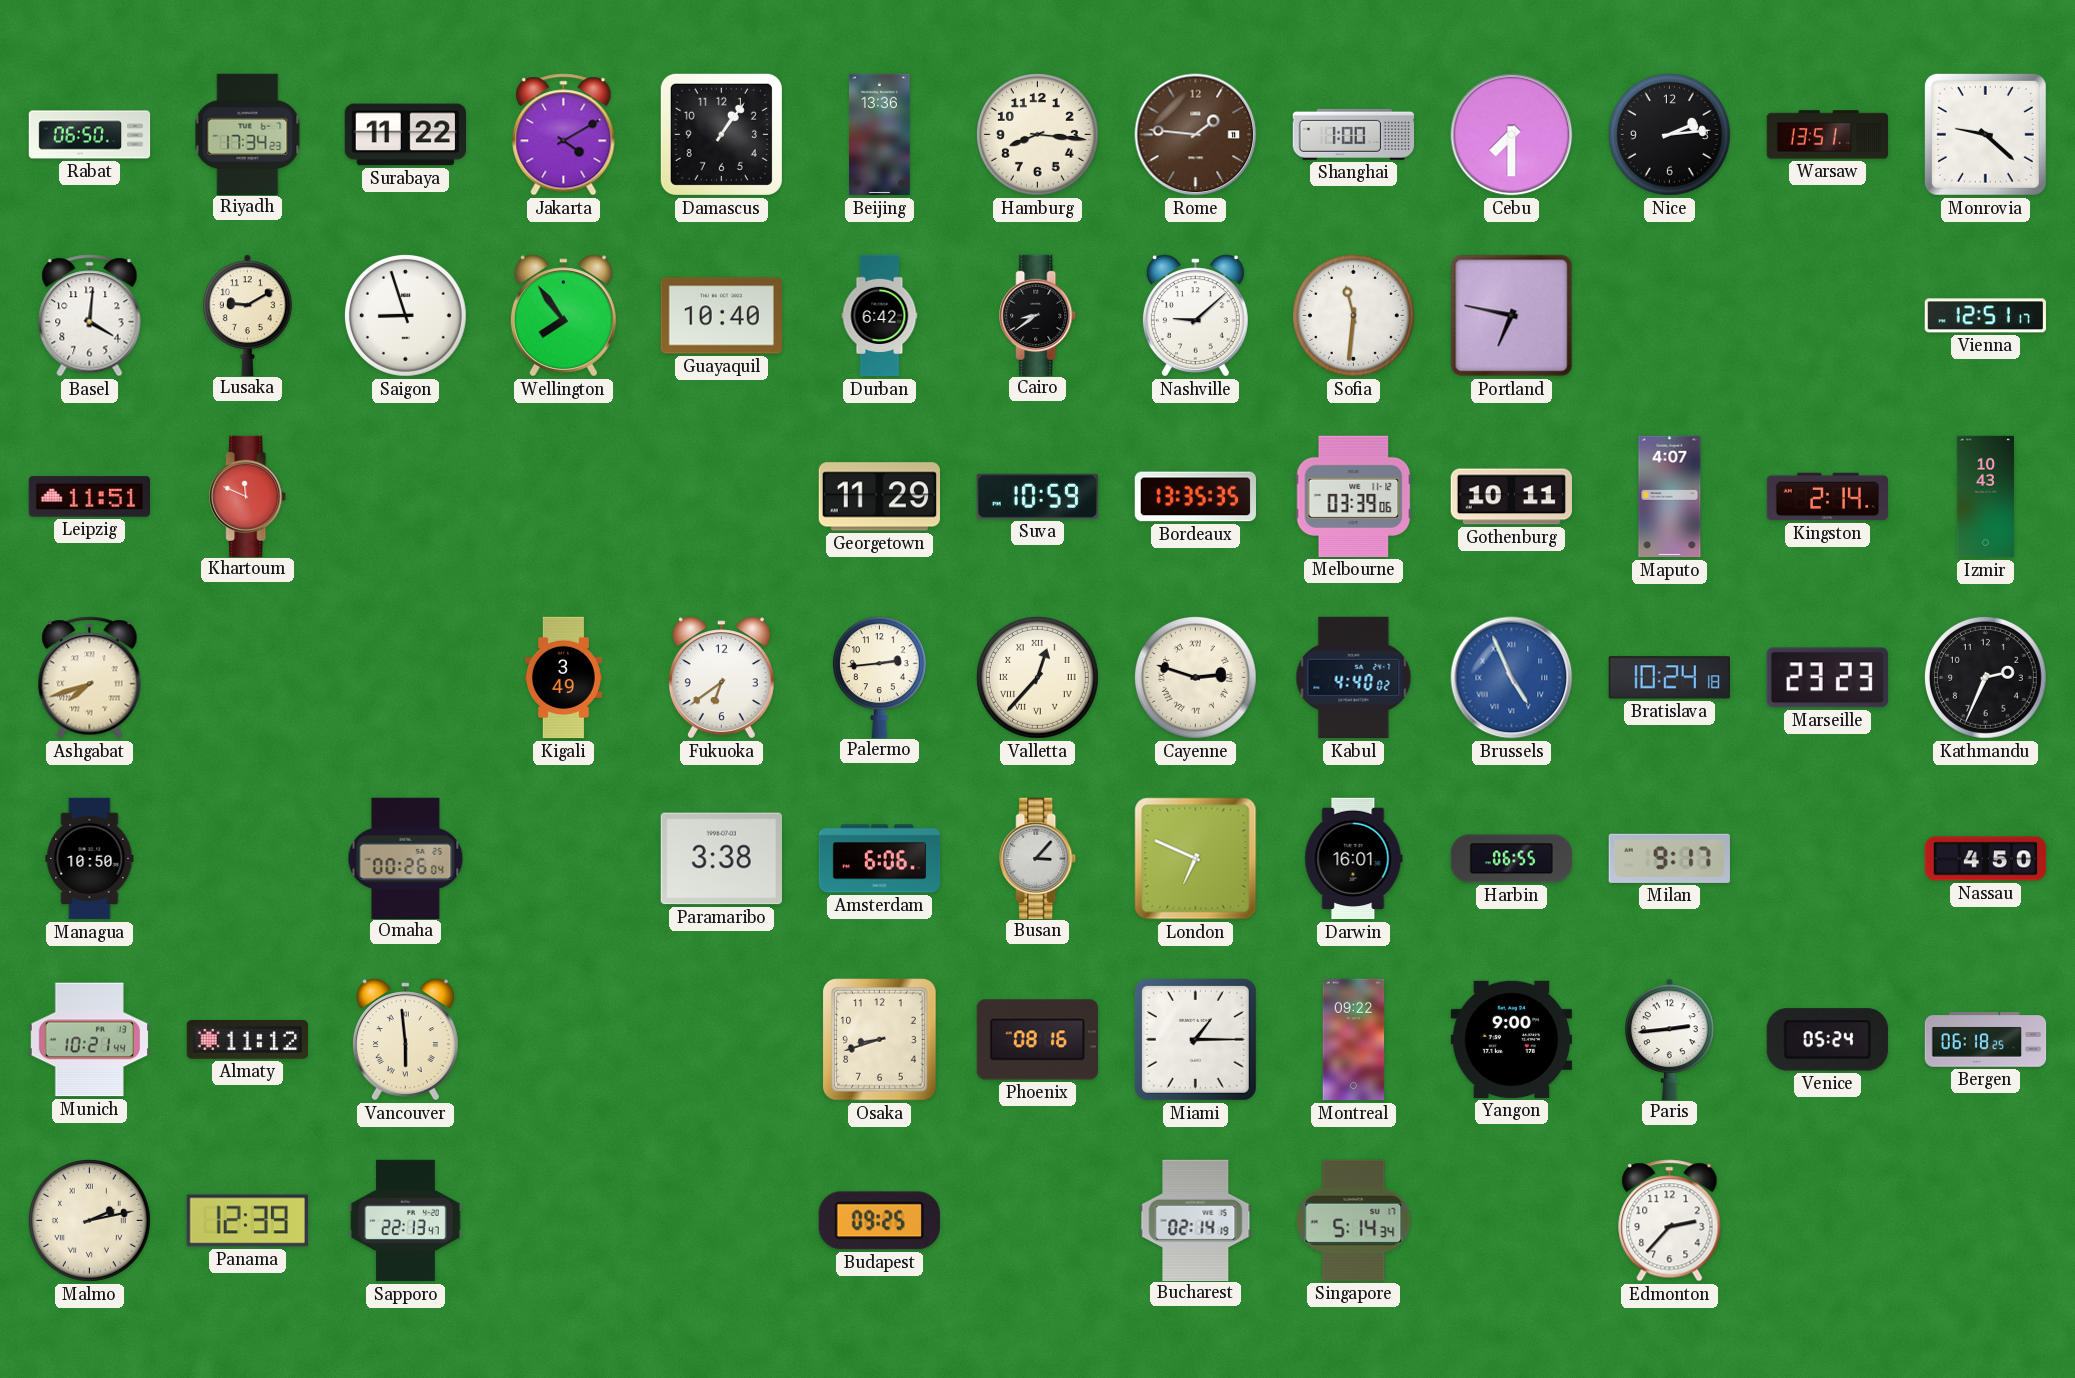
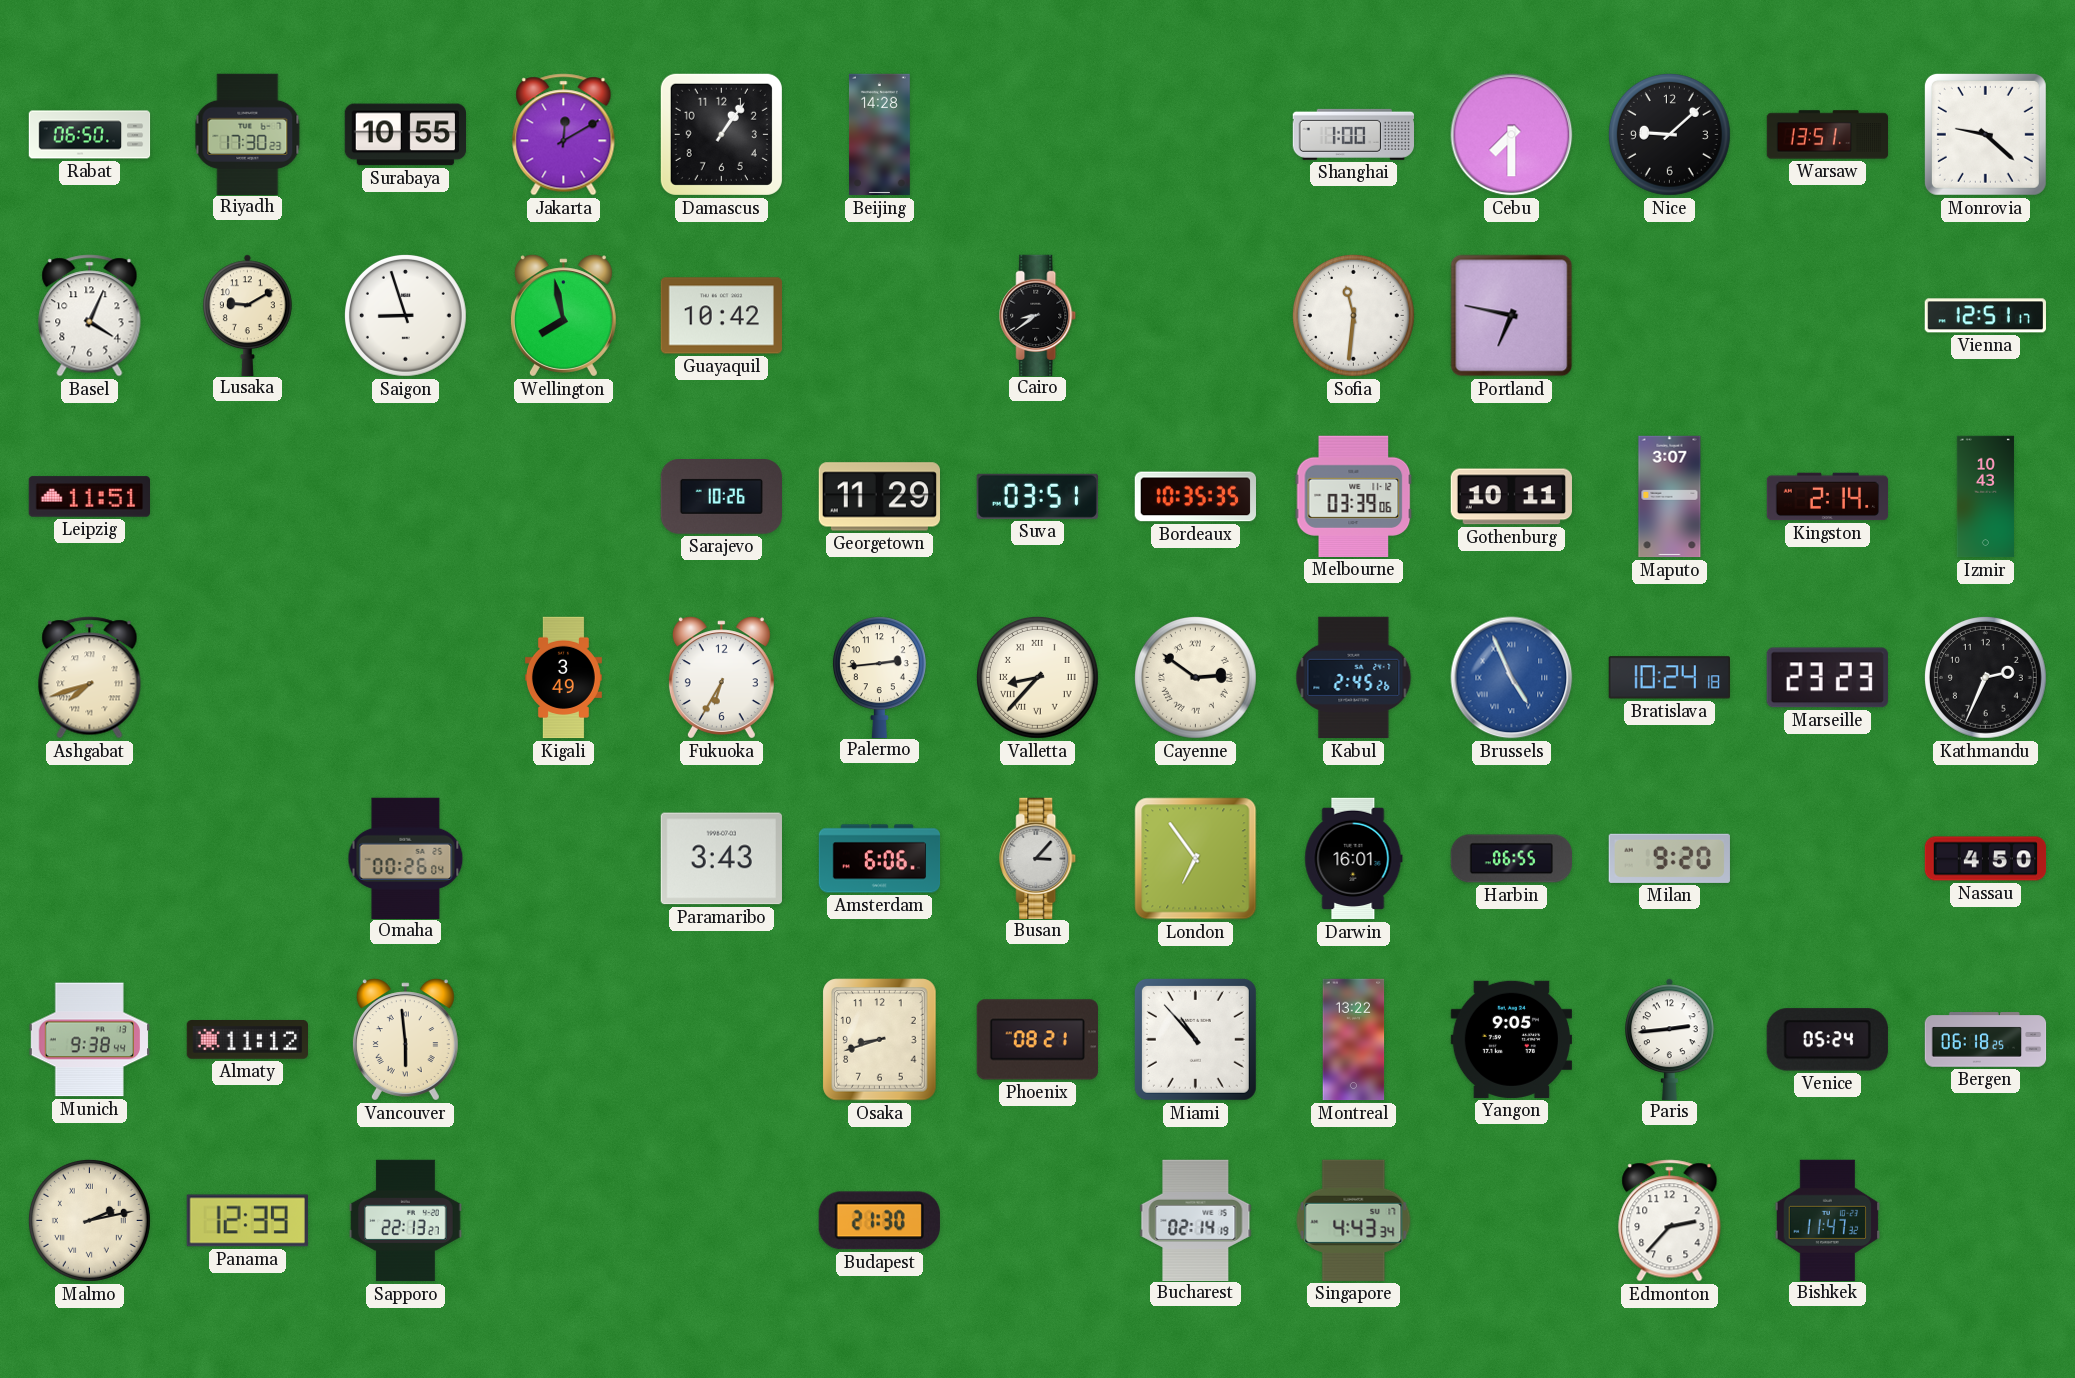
Riyadh: 17:34 -> 17:30 (248, 134)
Surabaya: 11:22 -> 10:55 (405, 135)
Jakarta: 4:10 -> 12:10 (564, 135)
Beijing: 13:36 -> 14:28 (880, 135)
Hamburg: 8:16 -> none (1037, 134)
Rome: 1:46 -> none (1196, 135)
Nice: 2:14 -> 9:08 (1669, 134)
Basel: 4:01 -> 4:04 (90, 316)
Wellington: 7:54 -> 7:58 (563, 316)
Guayaquil: 10:40 -> 10:42 (721, 316)
Durban: 6:42 -> none (880, 316)
Nashville: 9:08 -> none (1195, 316)
Khartoum: 11:49 -> none (248, 496)
Sarajevo: none -> 10:26 (721, 497)
Suva: 10:59 -> 03:51 (1037, 496)
Bordeaux: 13:35 -> 10:35 (1196, 497)
Maputo: 4:07 -> 3:07 (1670, 497)
Fukuoka: 6:39 -> 6:35 (721, 678)
Valletta: 12:37 -> 8:37 (1037, 677)
Cayenne: 2:48 -> 2:51 (1195, 677)
Kabul: 4:40 -> 2:45 (1354, 678)
Managua: 10:50 -> none (90, 859)
Paramaribo: 3:38 -> 3:43 (721, 859)
London: 6:49 -> 6:54 (1196, 859)
Milan: 9:17 -> 9:20 (1669, 858)
Munich: 10:21 -> 9:38 (89, 1040)
Phoenix: 08:16 -> 08:21 (1037, 1040)
Miami: 1:15 -> 10:53 (1195, 1039)
Montreal: 09:22 -> 13:22 (1354, 1040)
Yangon: 9:00 -> 9:05 (1511, 1039)
Sapporo: 22:13:47 -> 22:13:27 (406, 1221)
Budapest: 09:25 -> 21:30 (879, 1221)
Singapore: 5:14 -> 4:43 (1354, 1220)
Bishkek: none -> 11:47 (1828, 1220)
